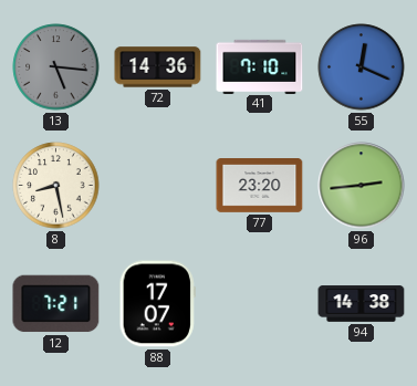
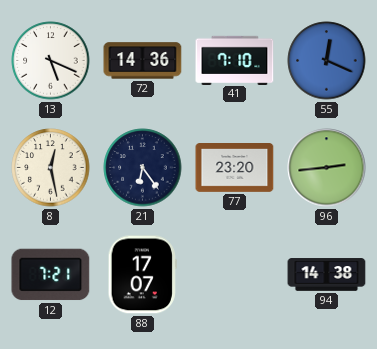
13: 5:16 -> 5:19 (51, 61)
13 dial: grey -> white (51, 61)
8: 8:28 -> 12:28 (51, 168)
21: none -> 6:24 (143, 168)
